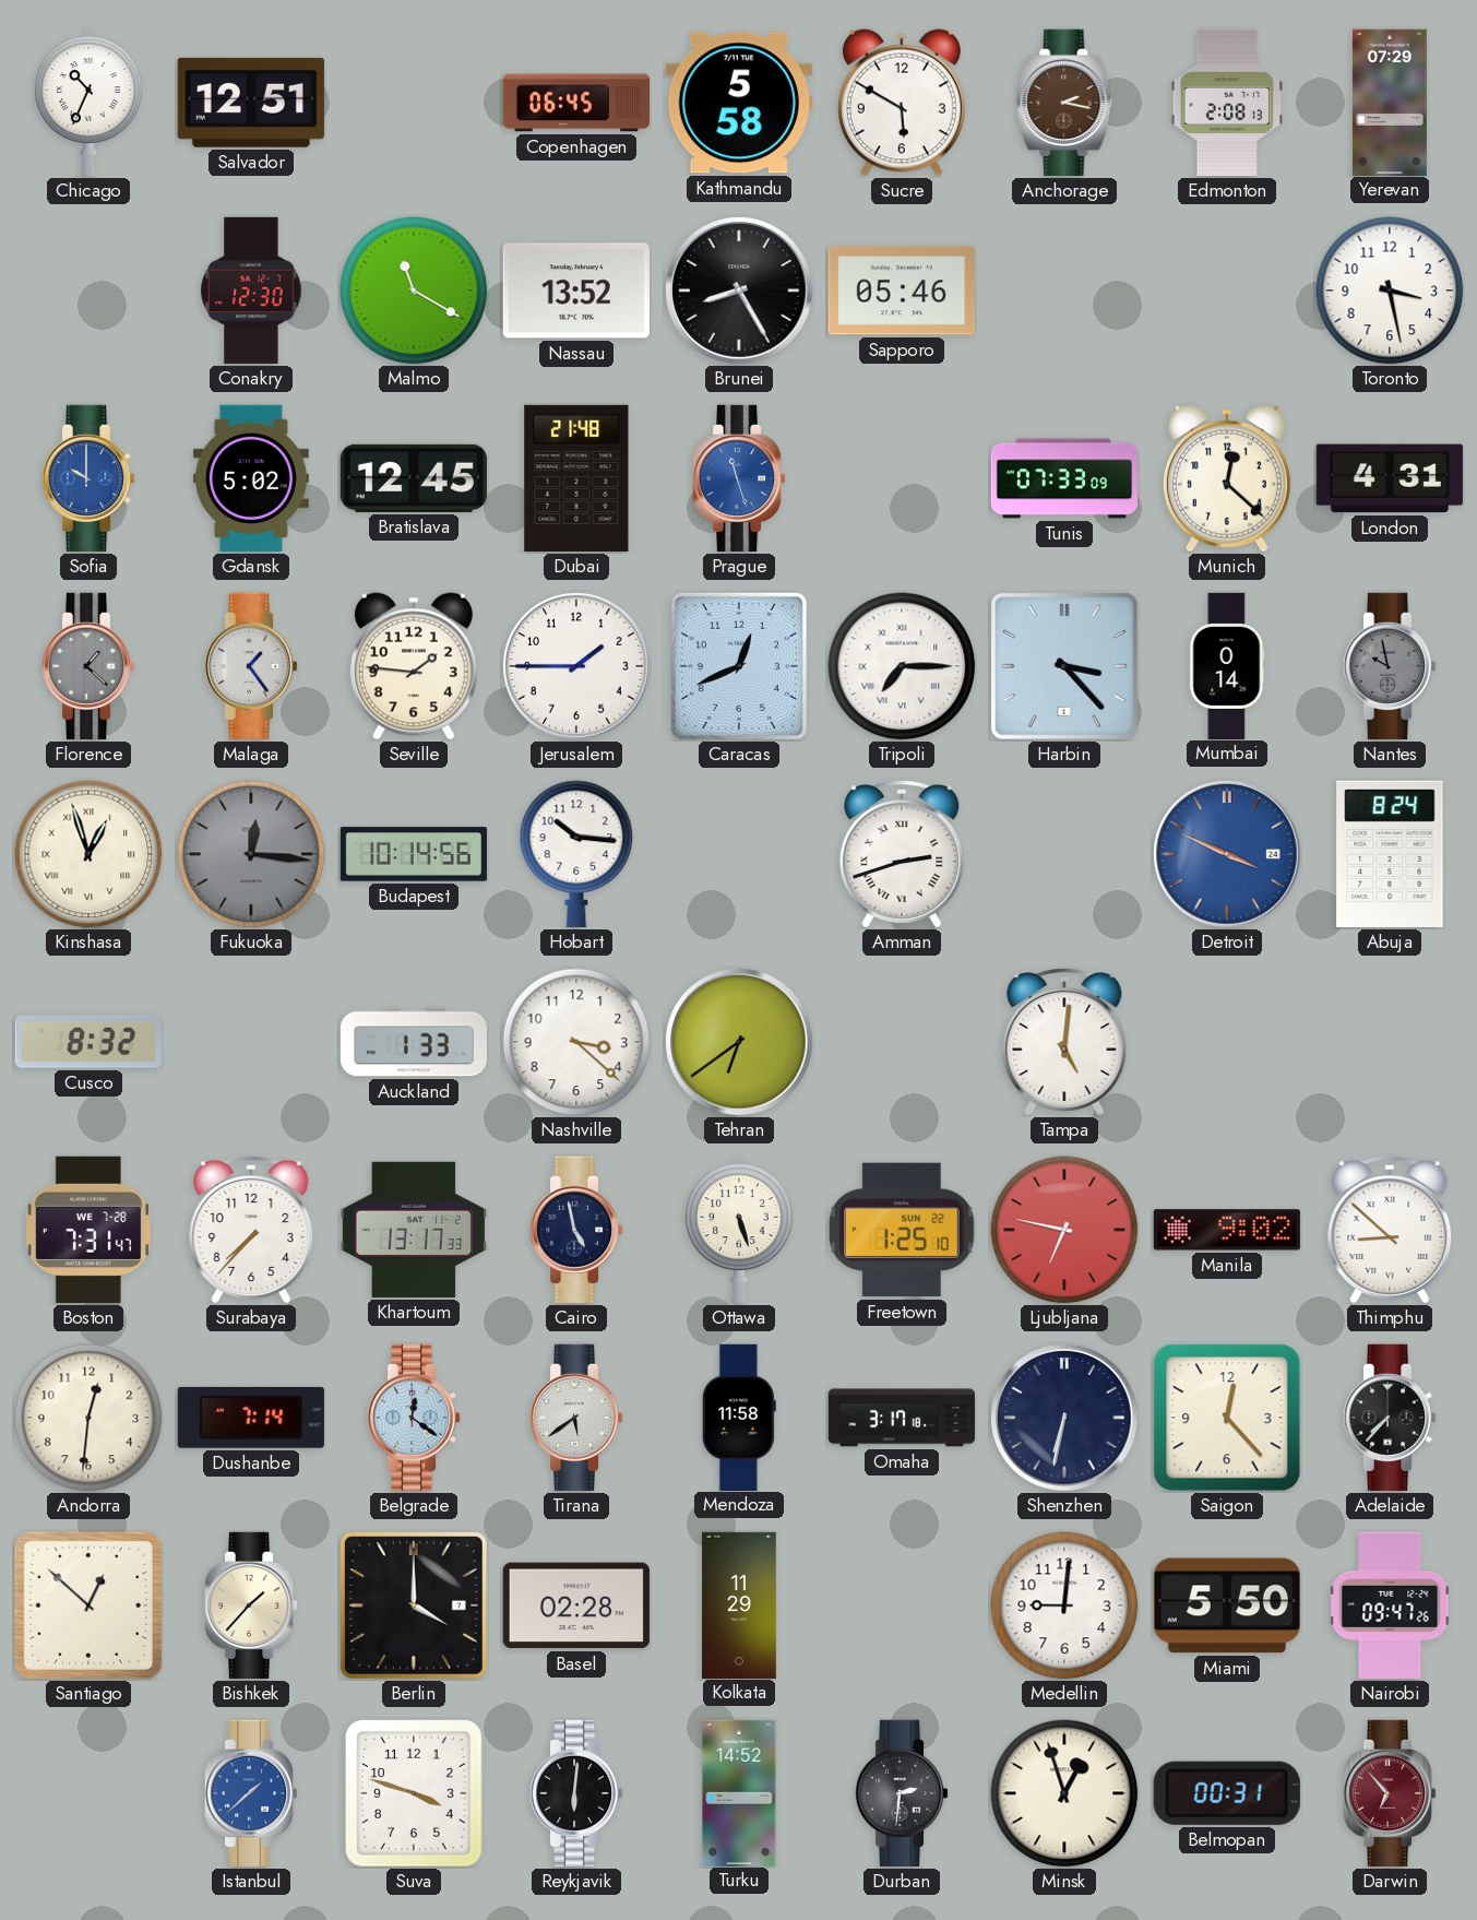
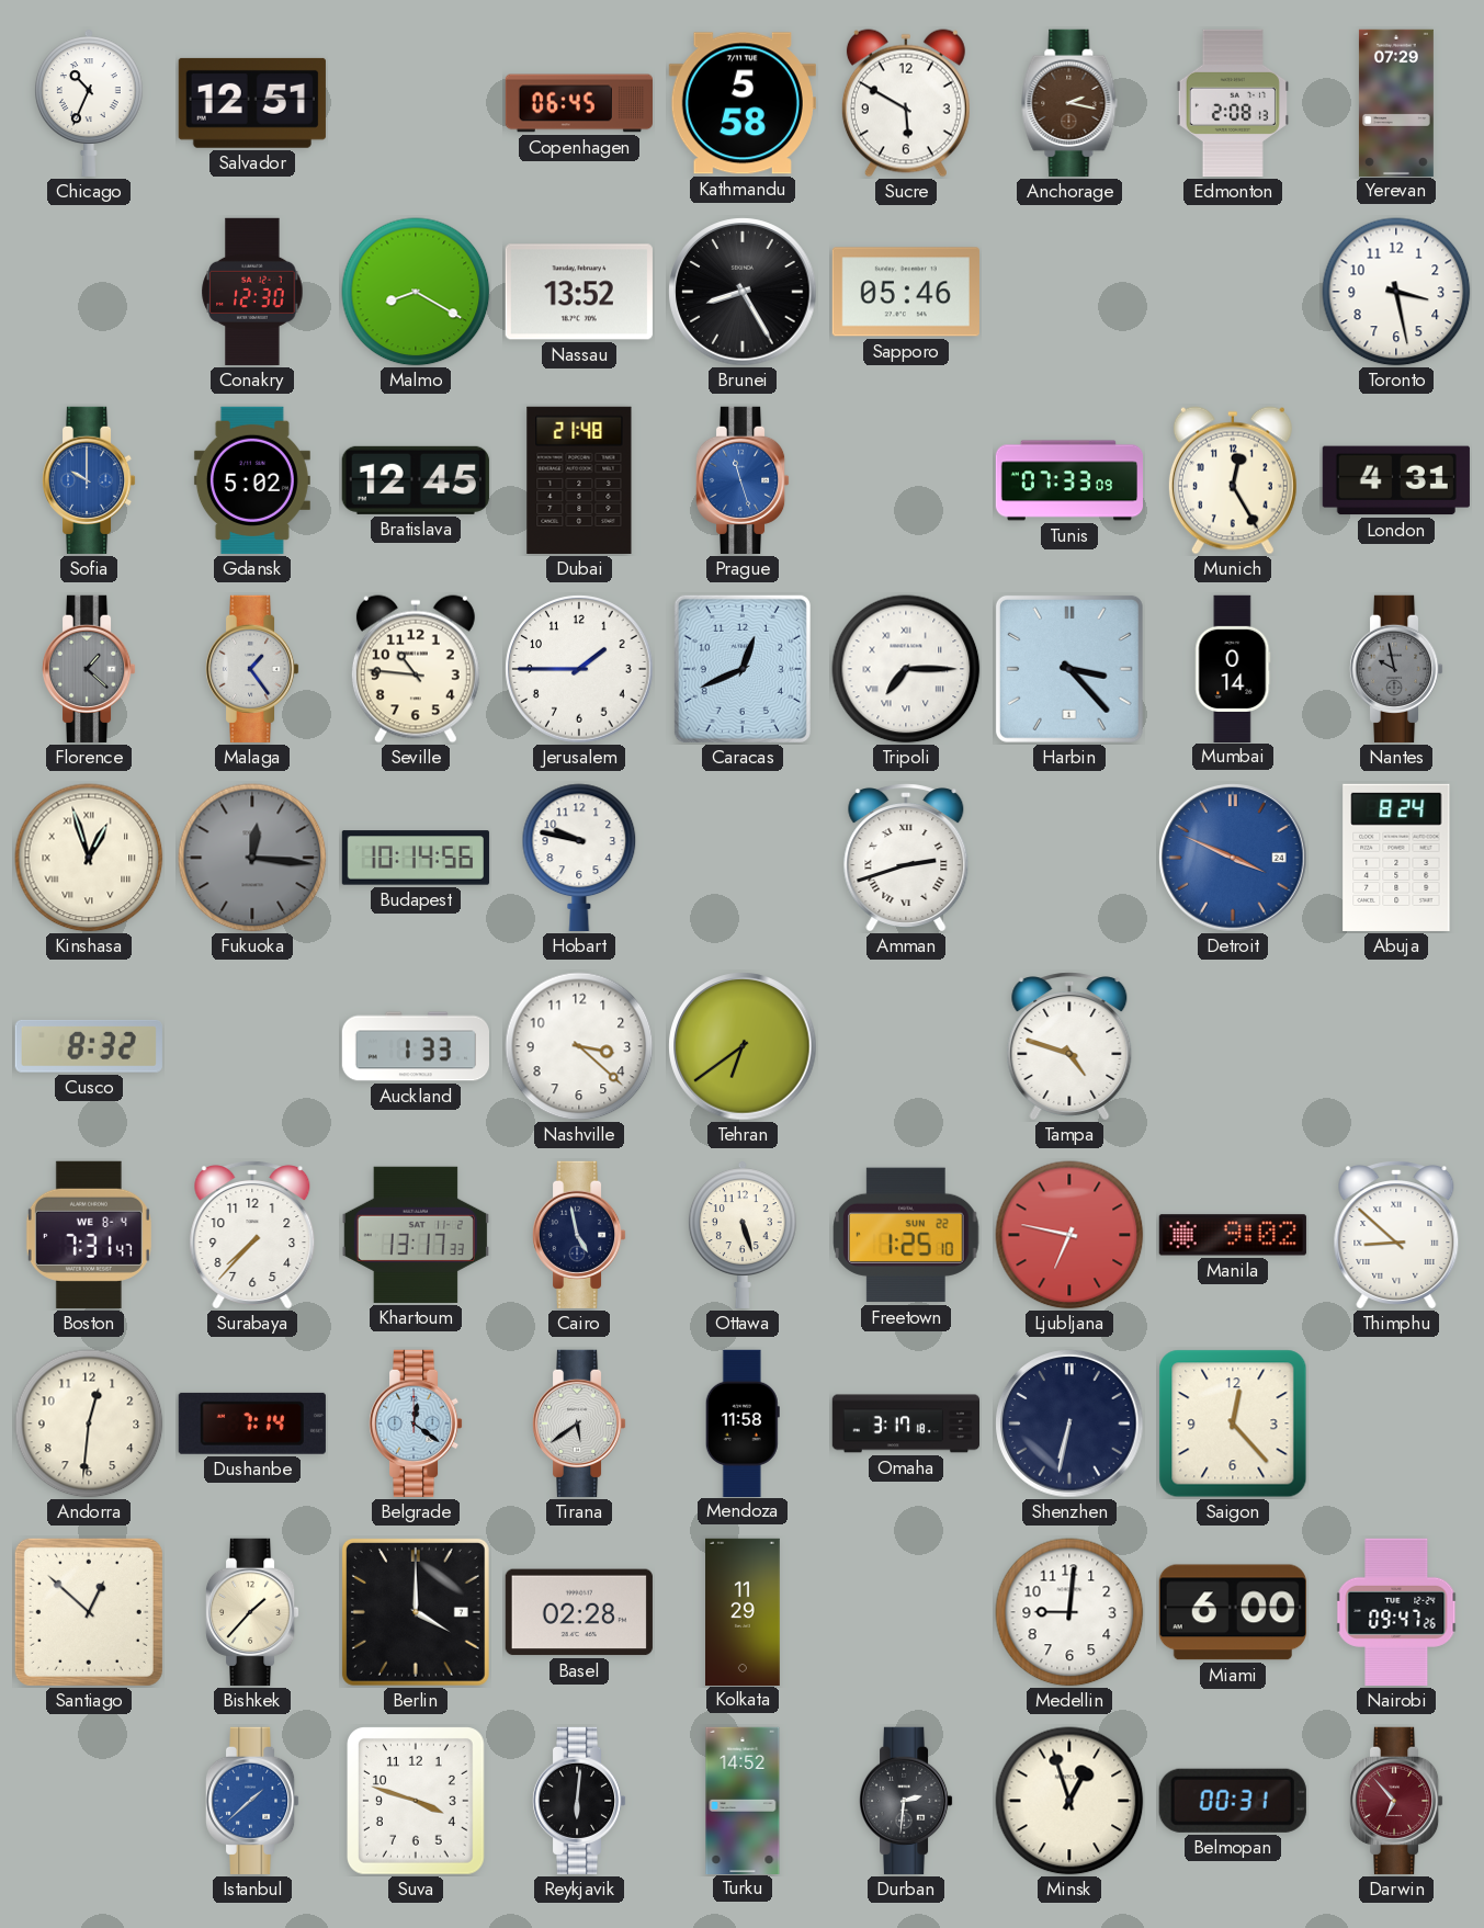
Malmo: 11:20 -> 8:20 (416, 292)
Munich: 12:22 -> 12:25 (1233, 480)
Seville: 1:46 -> 10:46 (416, 669)
Hobart: 10:16 -> 9:47 (579, 858)
Tampa: 5:01 -> 4:48 (1069, 1046)
Boston date: WE 7-28 -> WE 8-4 (89, 1235)
Adelaide: 7:37 -> none (1390, 1418)
Miami: 5:50 -> 6:00 (1233, 1612)
